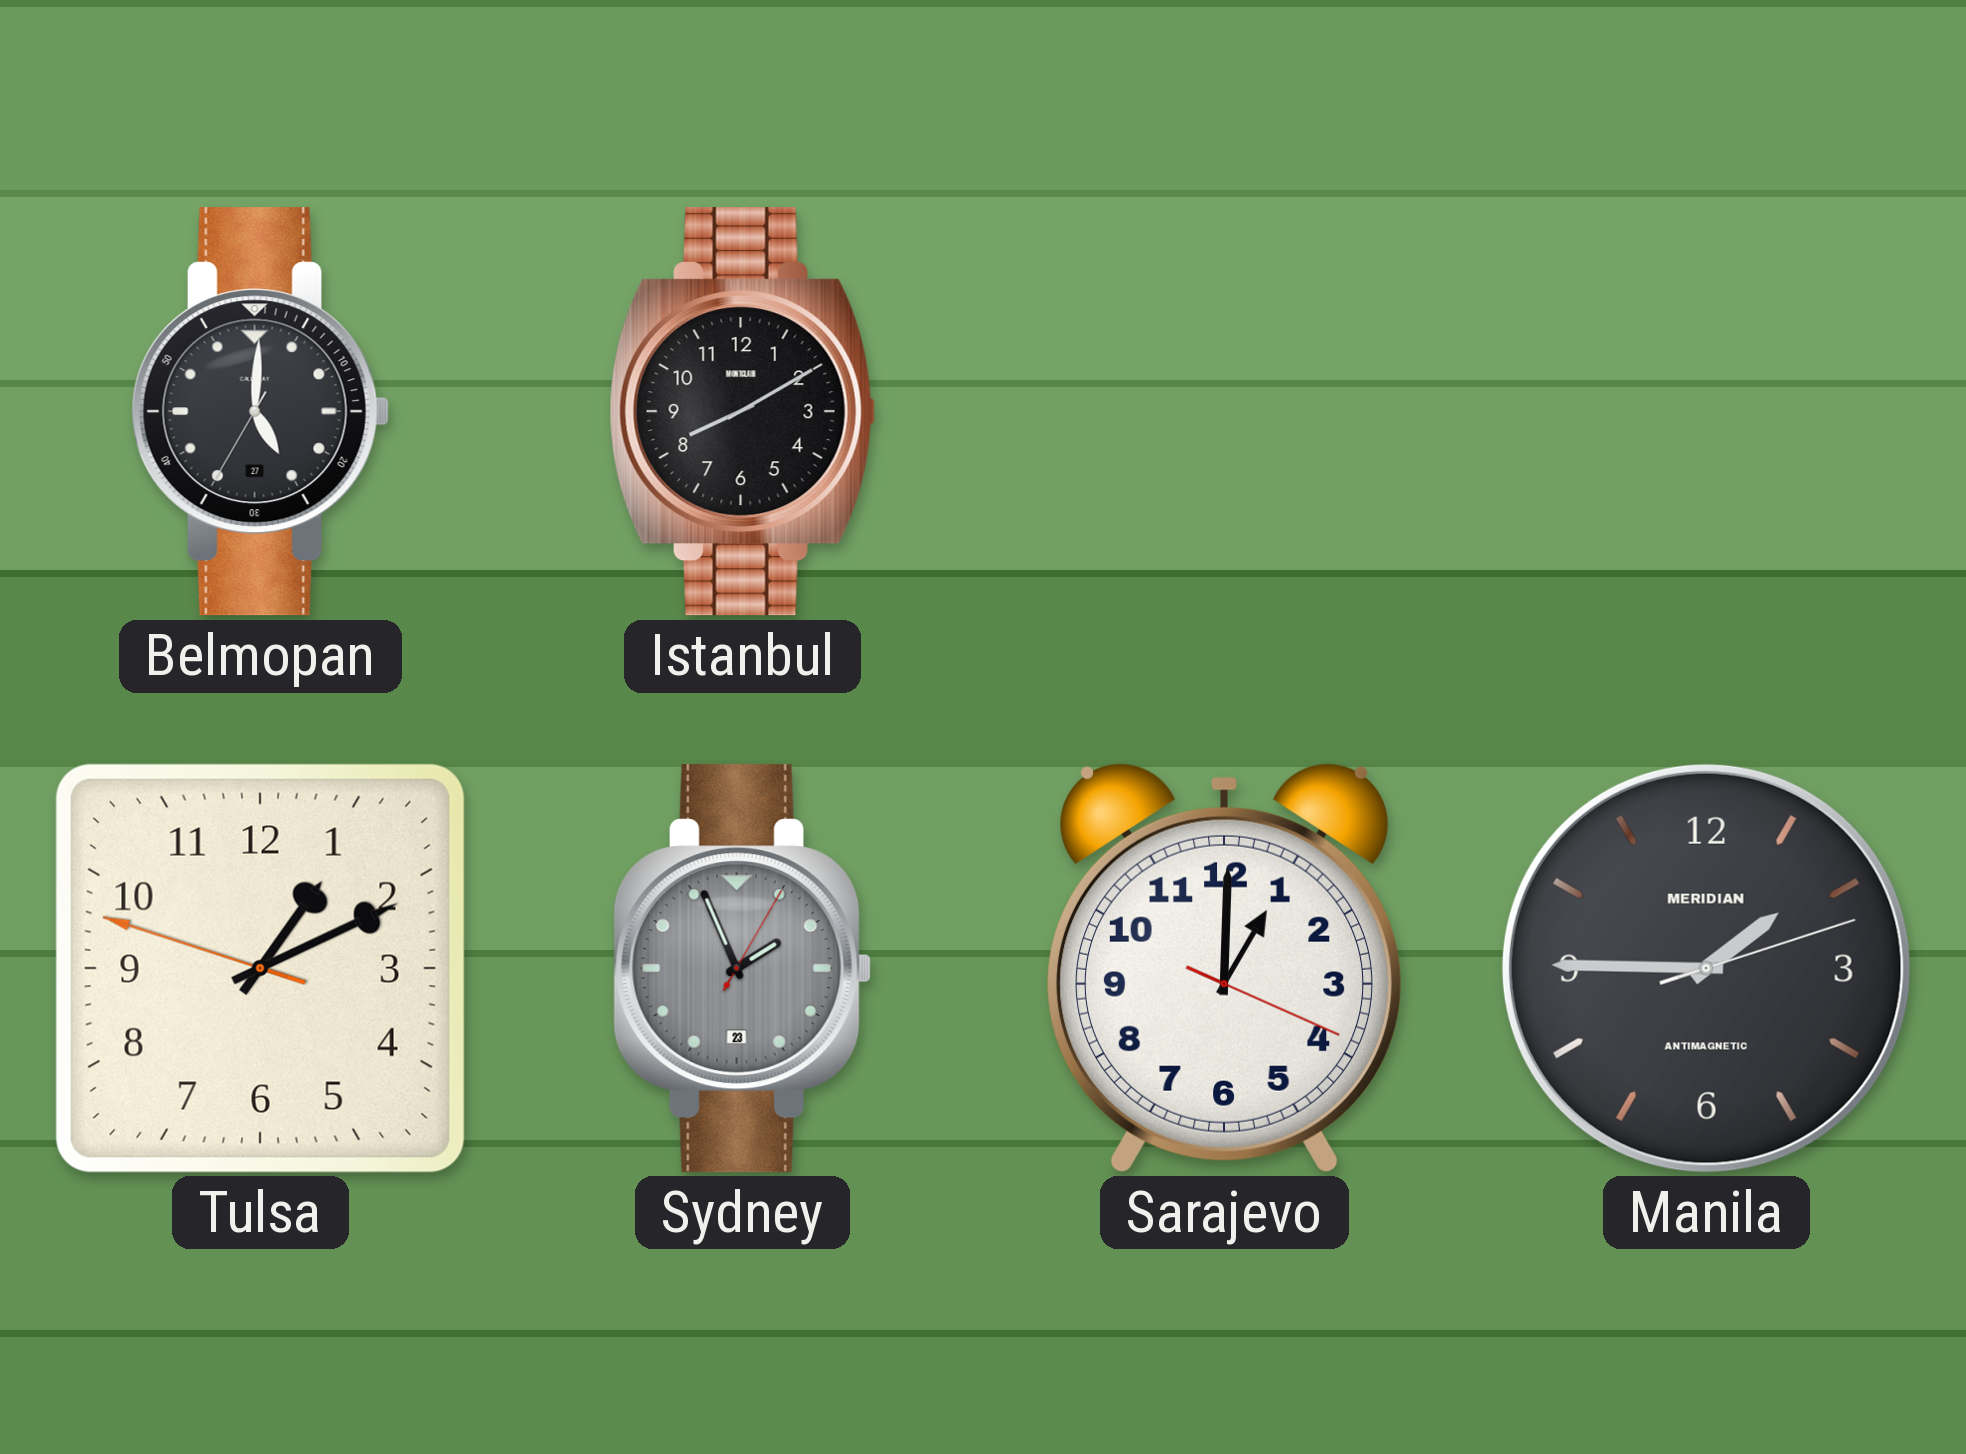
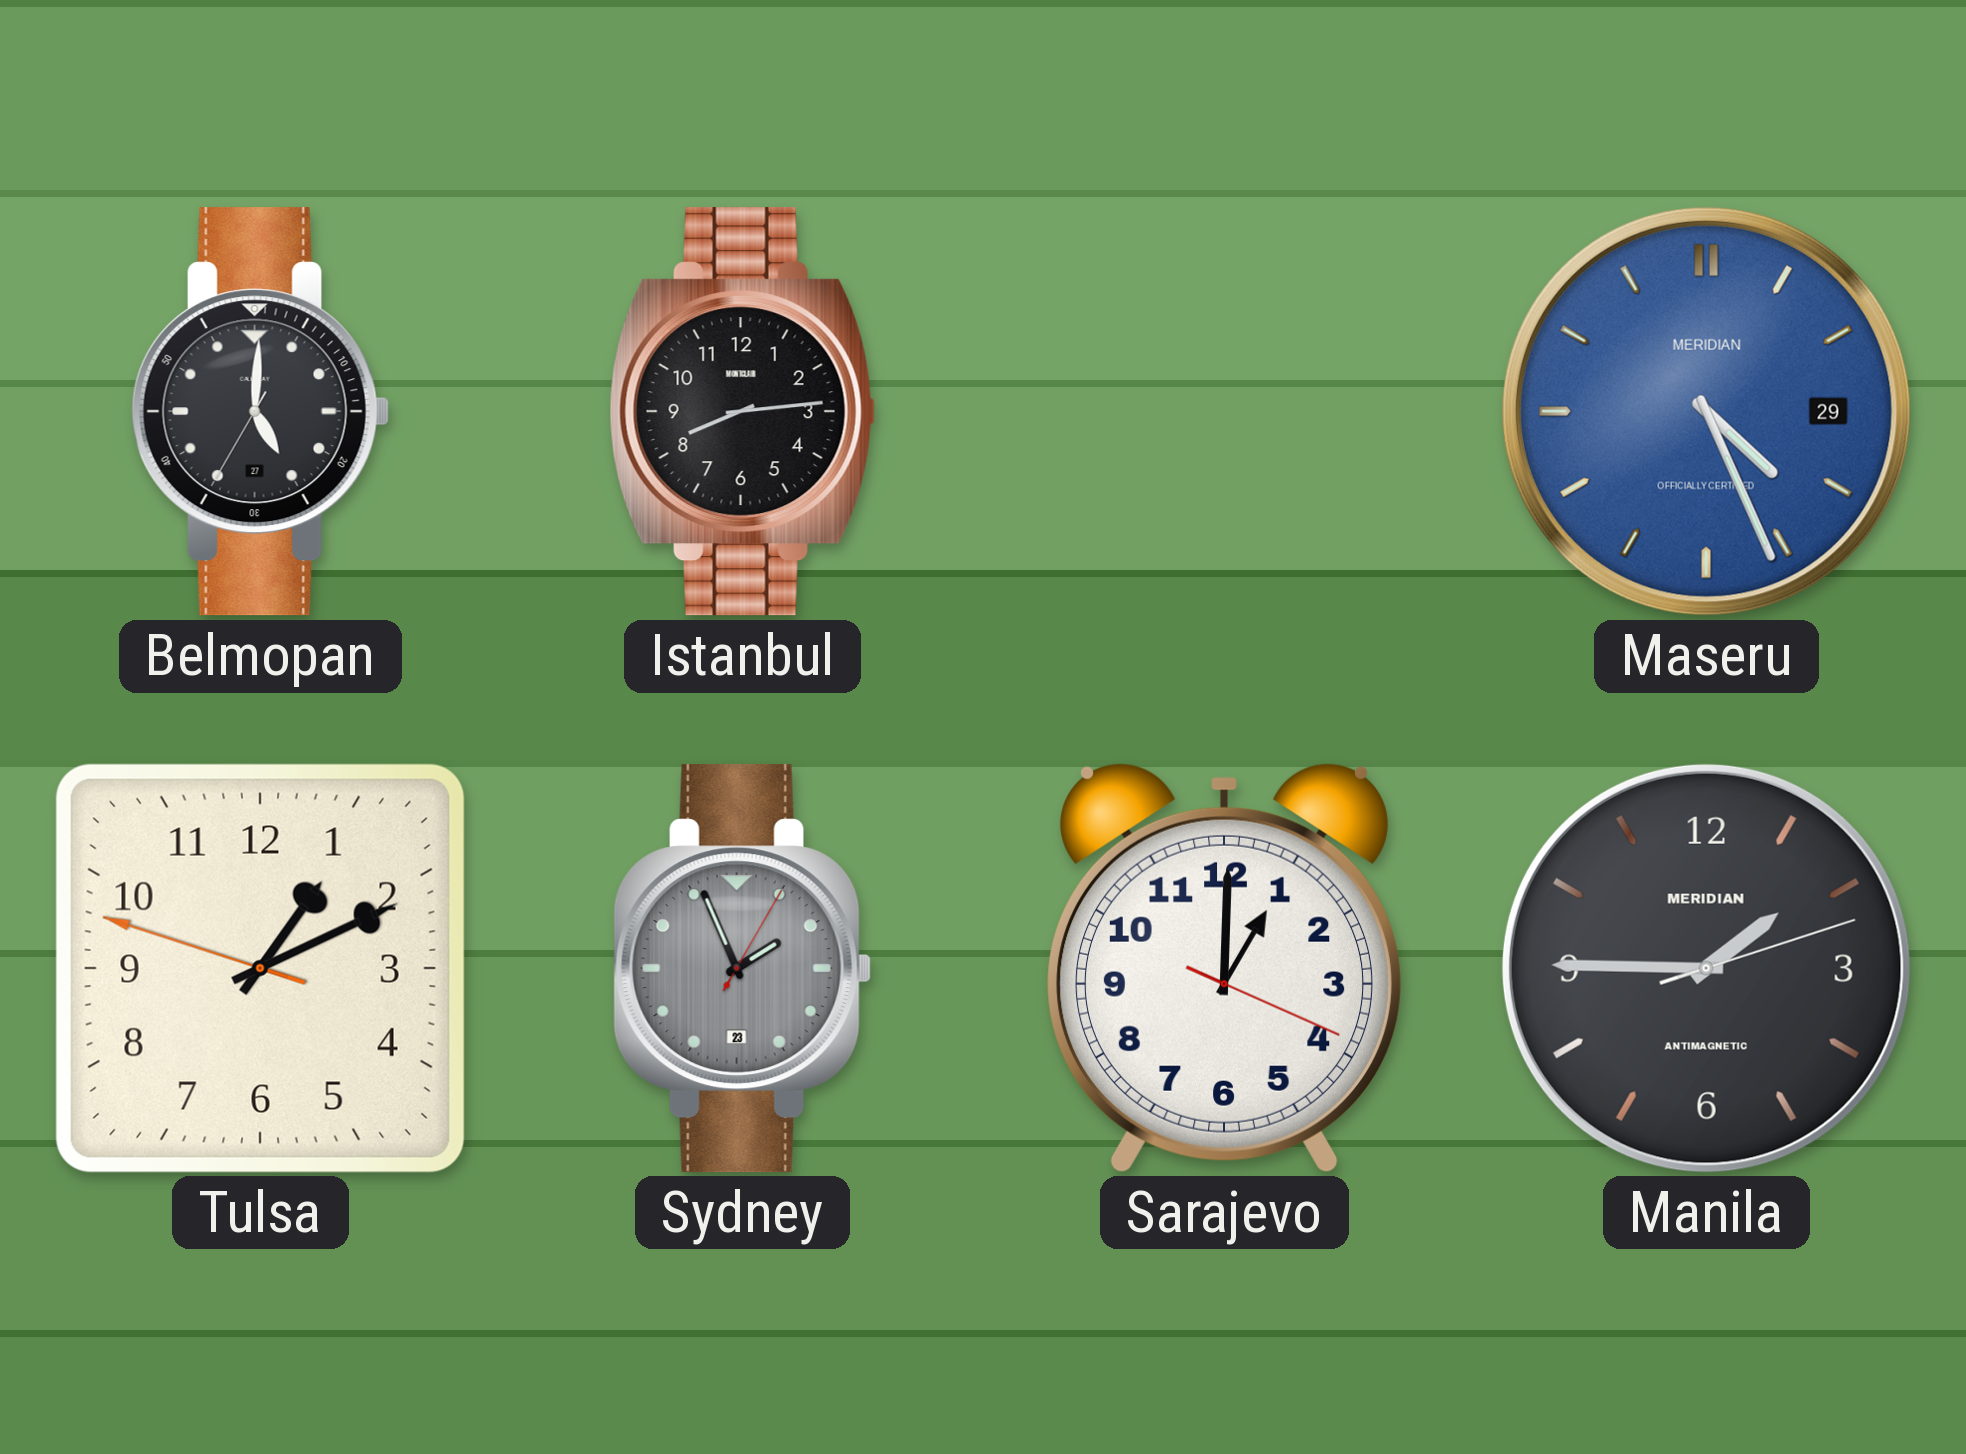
Istanbul: 8:10 -> 8:14 (742, 412)
Maseru: none -> 4:26 (1706, 411)
